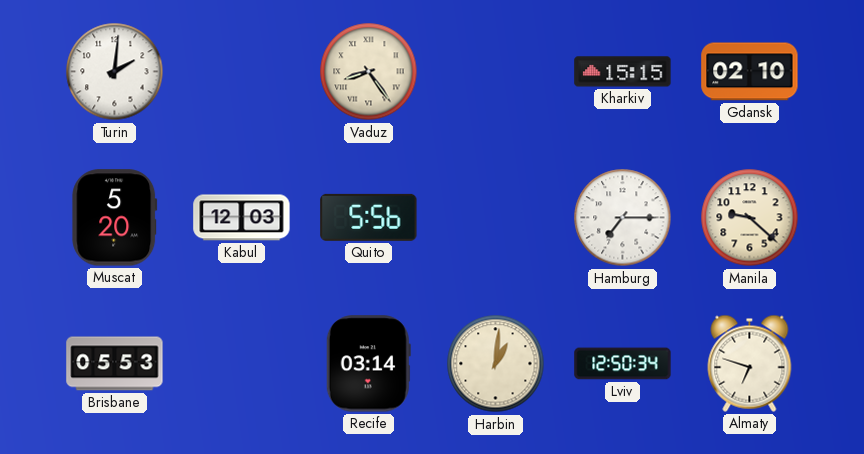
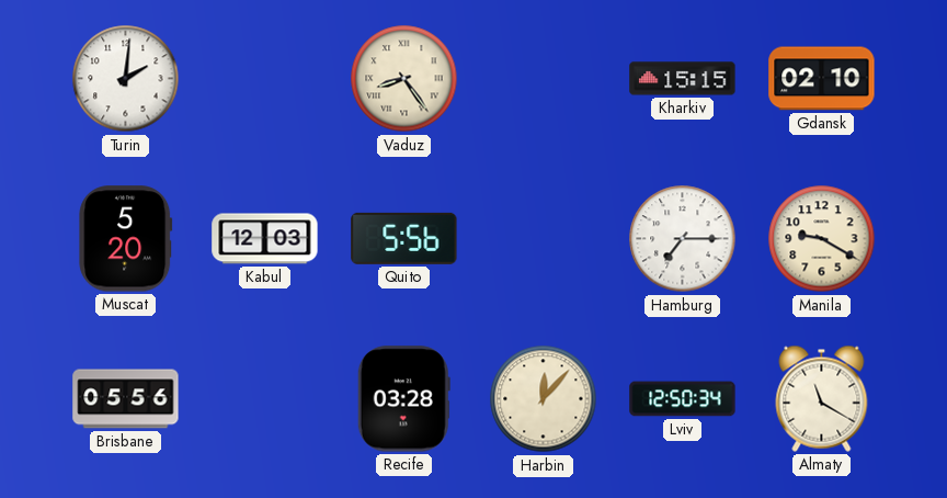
Manila: 9:22 -> 9:20 (822, 239)
Brisbane: 05:53 -> 05:56 (126, 399)
Recife: 03:14 -> 03:28 (403, 399)
Harbin: 1:01 -> 12:07 (544, 399)
Almaty: 6:48 -> 11:20 (822, 398)
